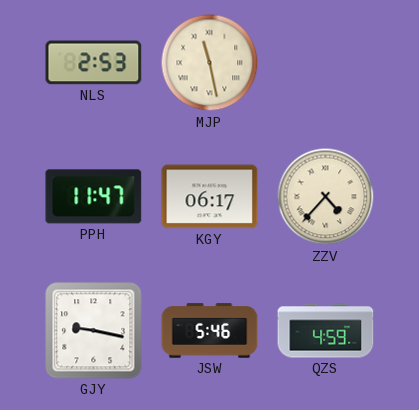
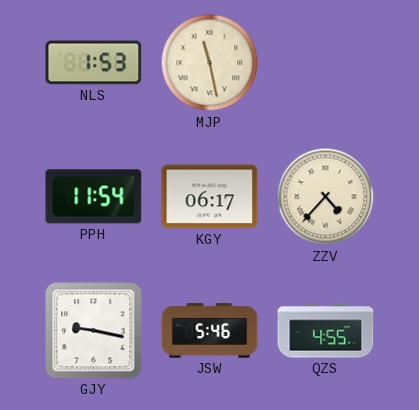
NLS: 2:53 -> 1:53 (94, 63)
PPH: 11:47 -> 11:54 (94, 197)
QZS: 4:59 -> 4:55 (326, 331)
